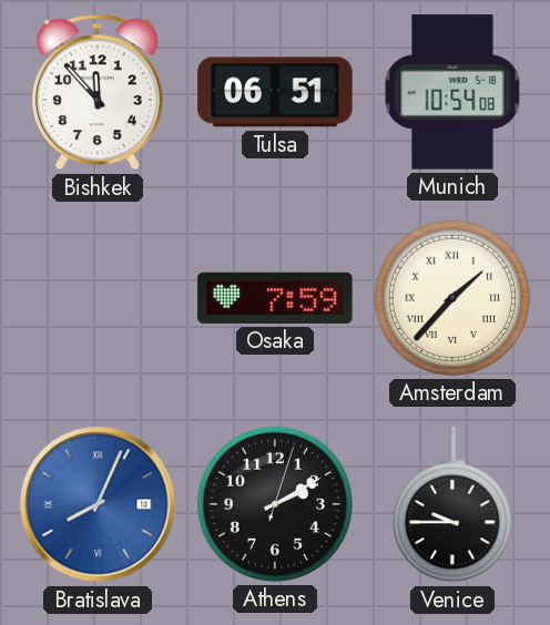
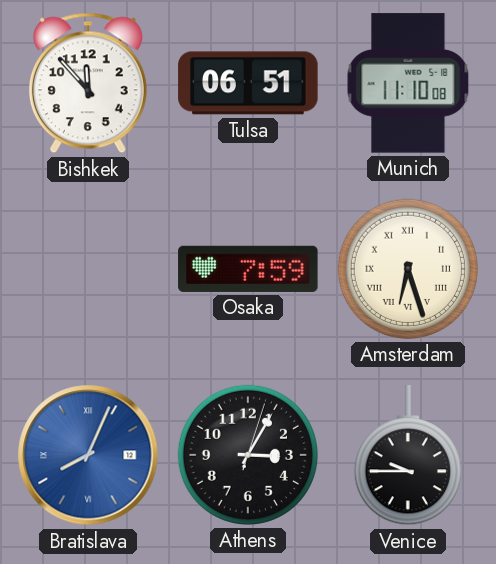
Munich: 10:54 -> 11:10 (408, 83)
Amsterdam: 1:37 -> 6:27 (408, 269)
Athens: 2:10 -> 3:05 (248, 455)
